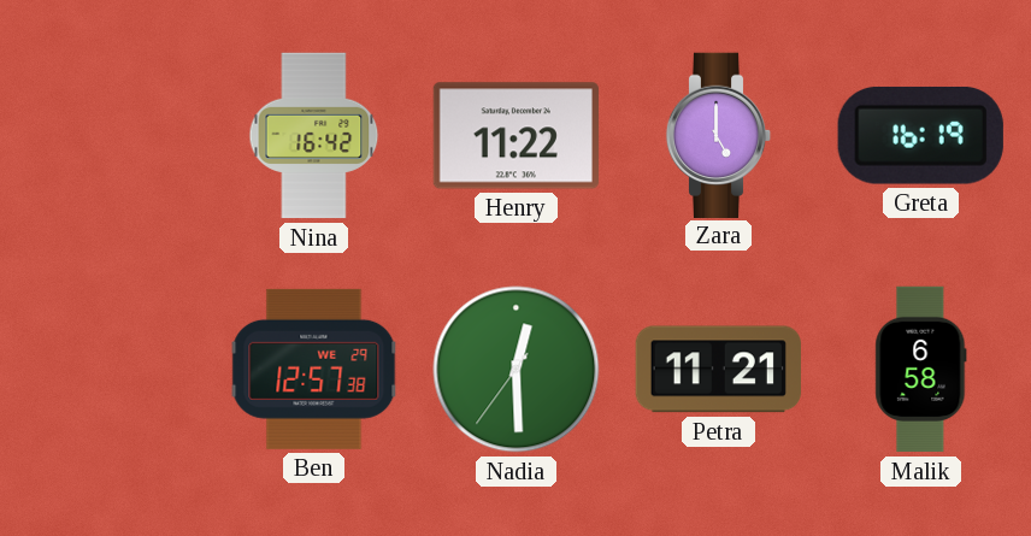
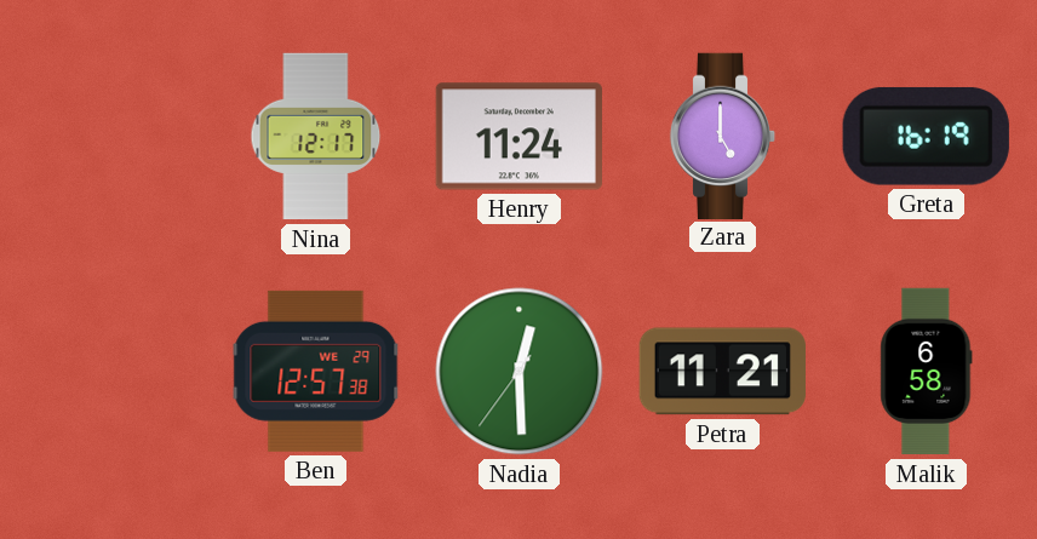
Nina: 16:42 -> 12:17 (316, 137)
Henry: 11:22 -> 11:24 (518, 137)
